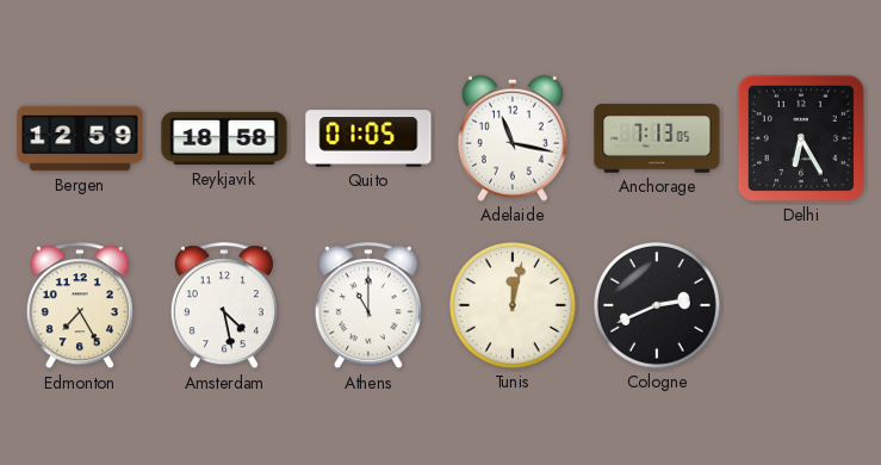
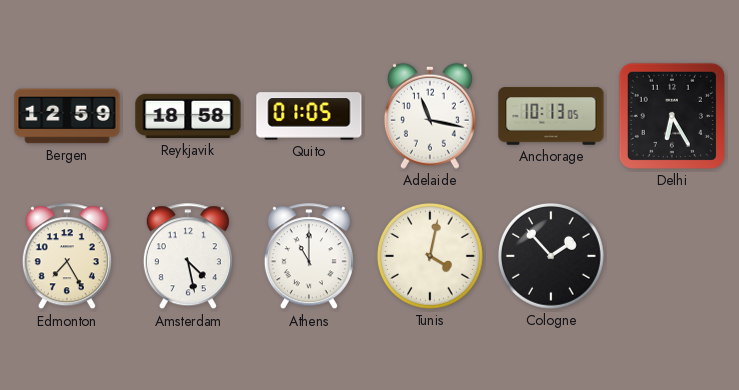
Anchorage: 7:13 -> 10:13 (551, 116)
Tunis: 12:02 -> 4:02 (430, 256)
Cologne: 2:41 -> 1:53 (551, 256)
